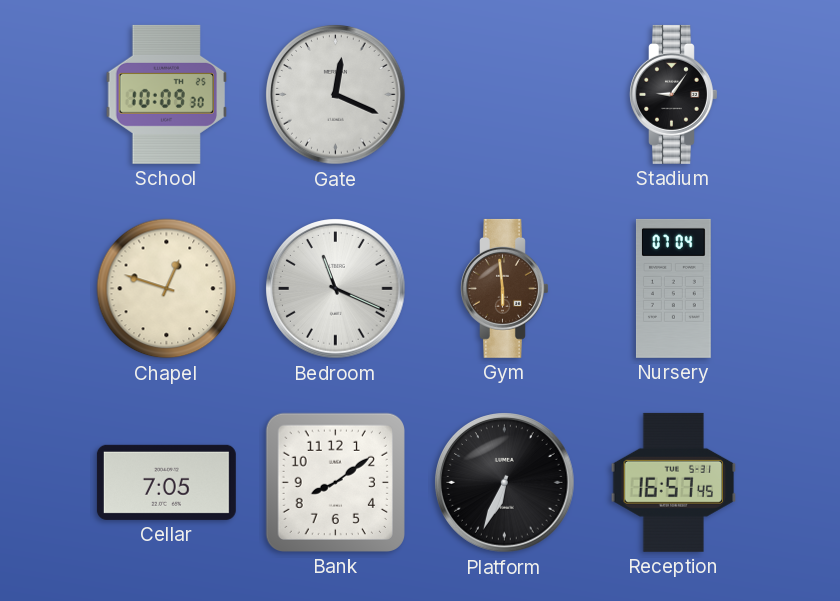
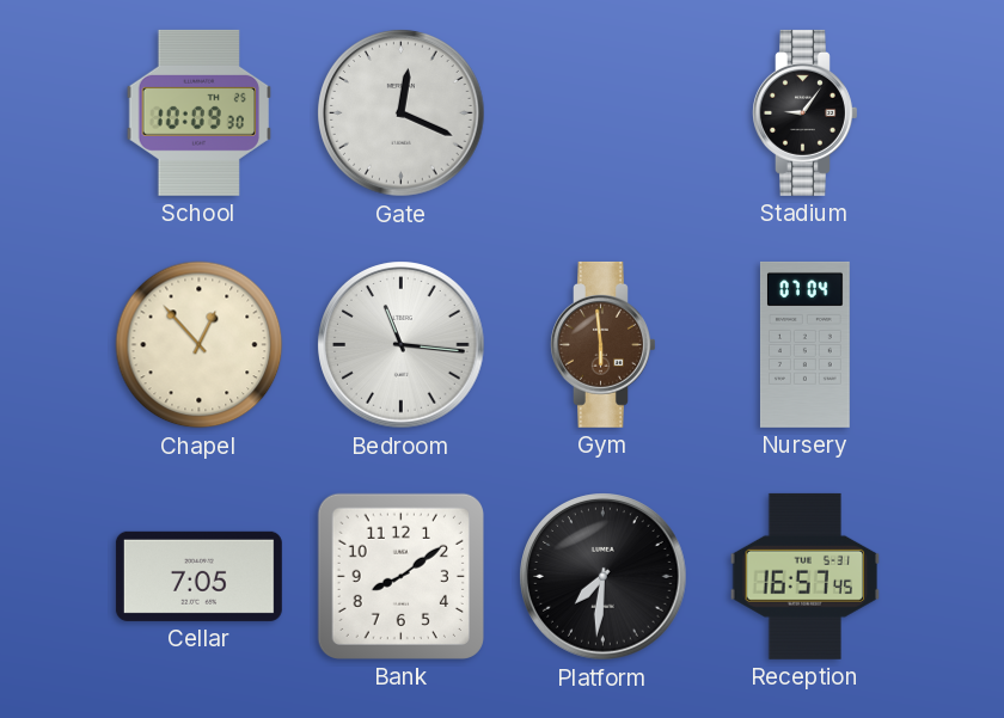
Chapel: 12:48 -> 12:53 (200, 345)
Bedroom: 11:19 -> 11:16 (402, 345)
Platform: 6:34 -> 7:31 (604, 577)
